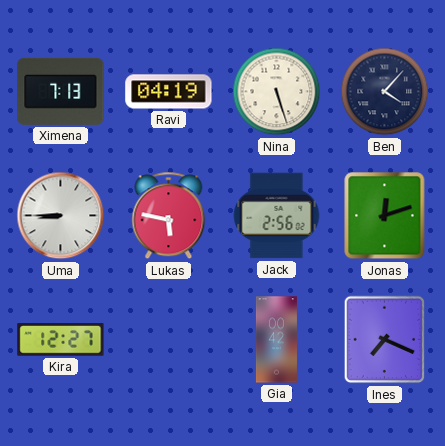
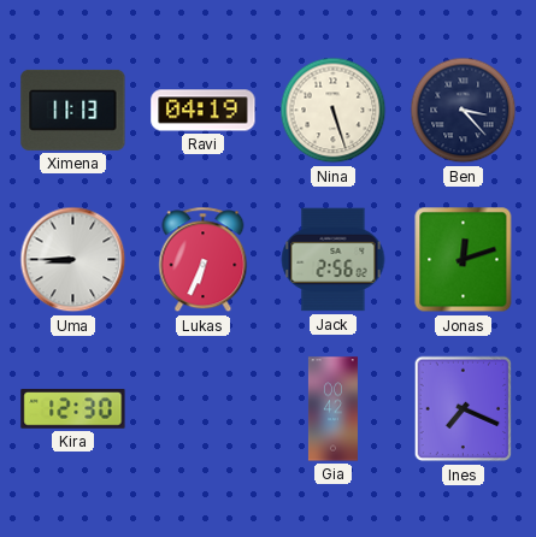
Ximena: 7:13 -> 11:13 (73, 110)
Ben: 4:07 -> 3:23 (464, 111)
Lukas: 5:47 -> 6:34 (204, 260)
Kira: 12:27 -> 12:30 (73, 409)
